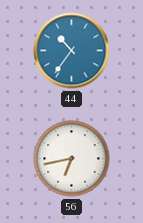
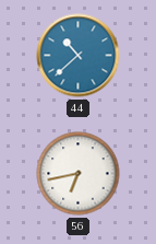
44: 10:36 -> 10:38 (79, 56)
